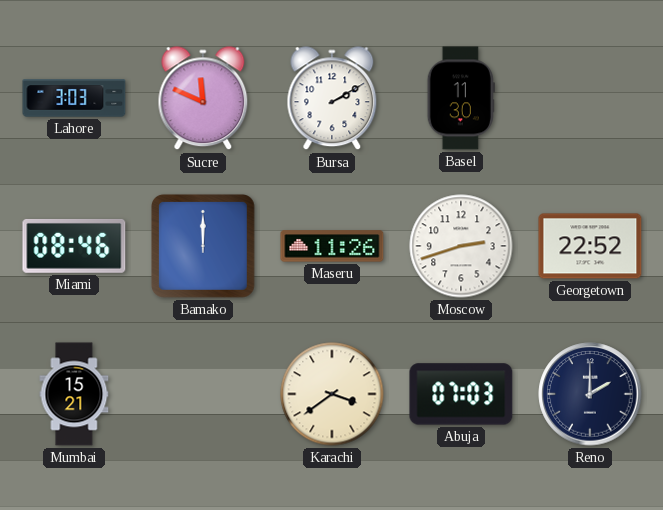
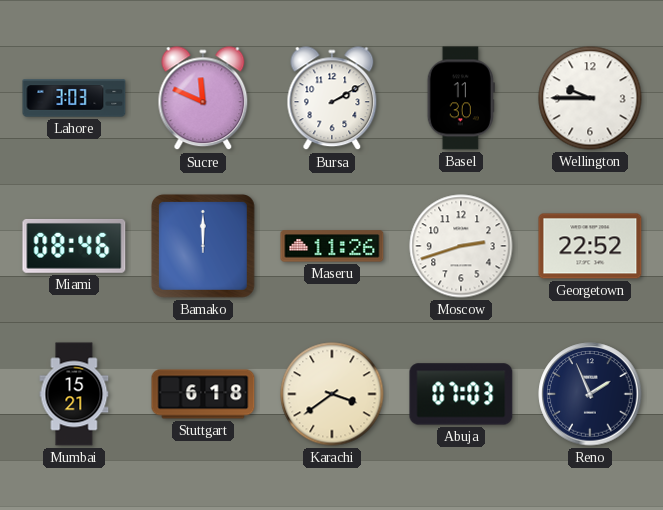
Wellington: none -> 9:45 (590, 98)
Stuttgart: none -> 6:18 (203, 394)
Reno: 2:00 -> 1:56 (590, 394)
